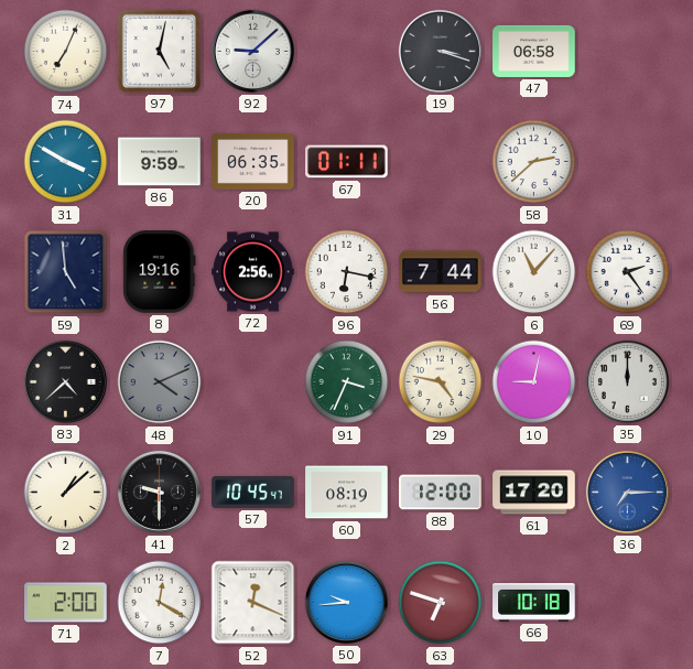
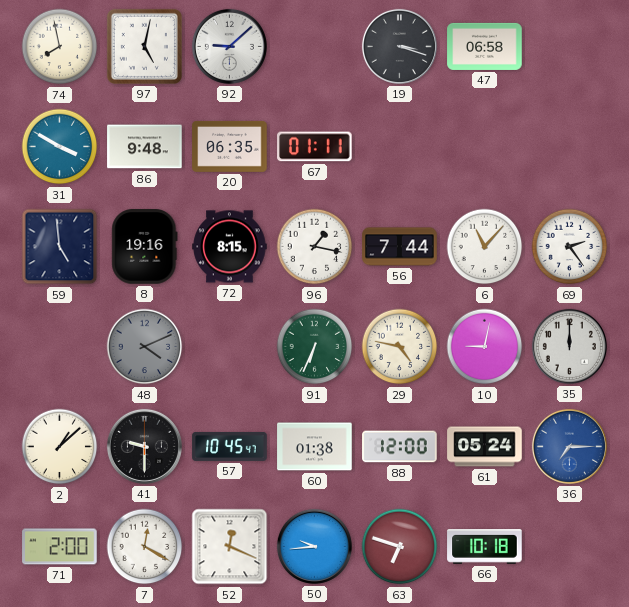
74: 7:04 -> 7:58 (60, 47)
86: 9:59 -> 9:48 (145, 147)
58: 2:38 -> none (534, 162)
72: 2:56 -> 8:15 (230, 247)
96: 6:17 -> 1:17 (315, 247)
83: 4:38 -> none (65, 381)
91: 3:34 -> 6:34 (315, 347)
60: 08:19 -> 01:38 (315, 447)
61: 17:20 -> 05:24 (485, 447)
